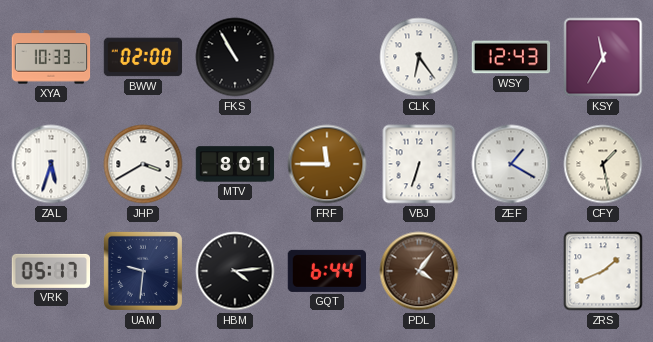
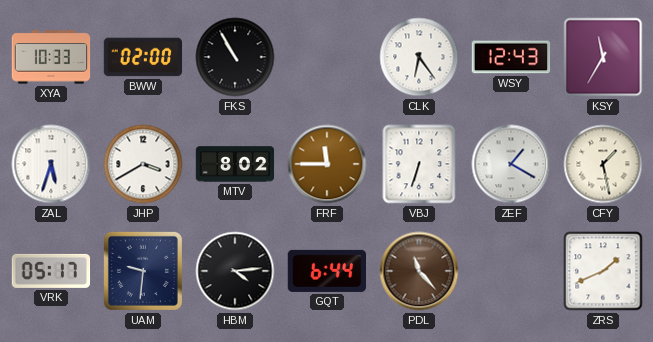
MTV: 8:01 -> 8:02 (235, 164)
PDL: 4:06 -> 11:23 (419, 271)
